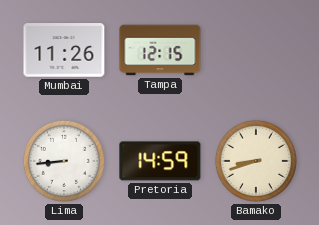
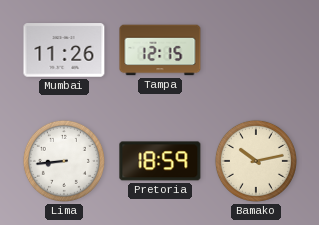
Pretoria: 14:59 -> 18:59 (160, 161)
Bamako: 8:42 -> 10:13 (256, 161)
